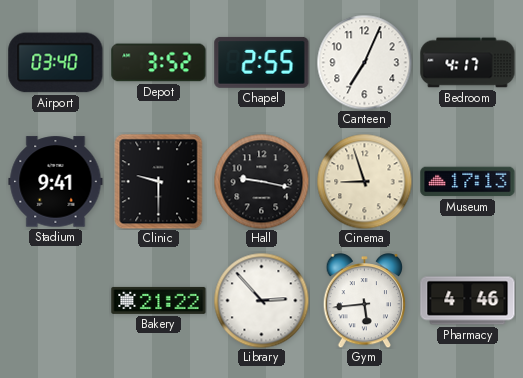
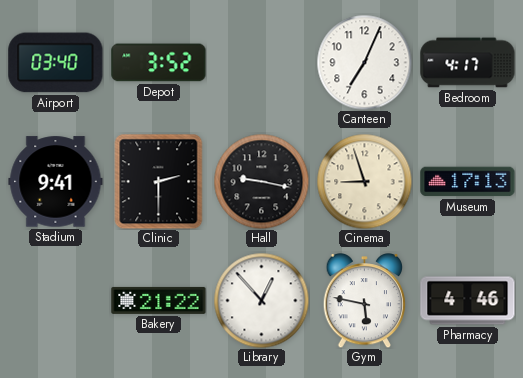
Chapel: 2:55 -> none (262, 62)
Clinic: 9:30 -> 2:30 (159, 181)
Library: 2:53 -> 12:53 (261, 300)
Gym: 5:44 -> 5:47 (365, 301)
